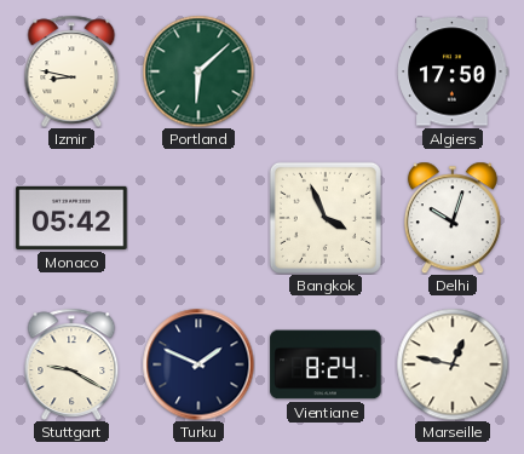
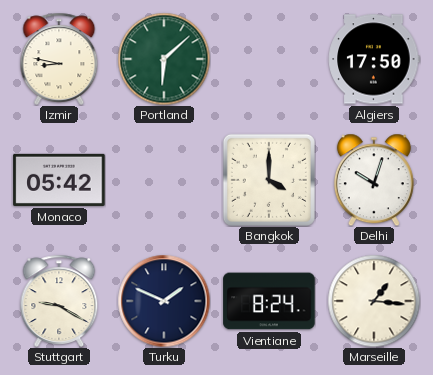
Bangkok: 3:56 -> 4:00 (269, 180)
Marseille: 12:47 -> 1:16 (374, 301)
